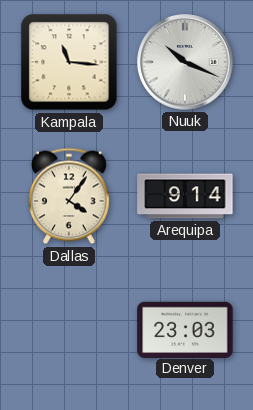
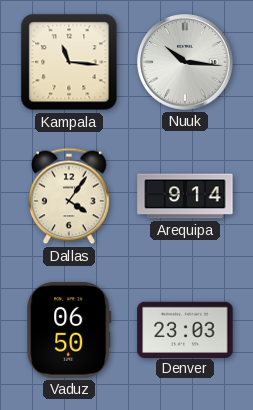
Nuuk: 10:19 -> 10:16 (185, 62)
Vaduz: none -> 06:50 (69, 330)
